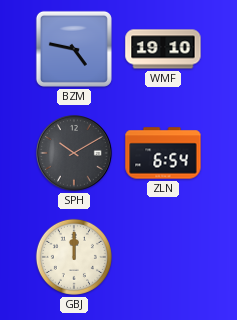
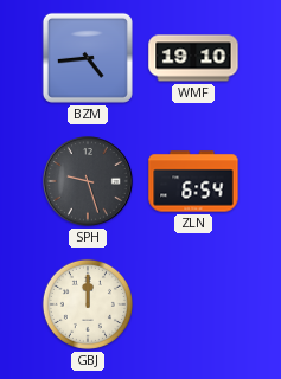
BZM: 4:47 -> 4:44 (88, 58)
SPH: 10:10 -> 9:27 (88, 181)
